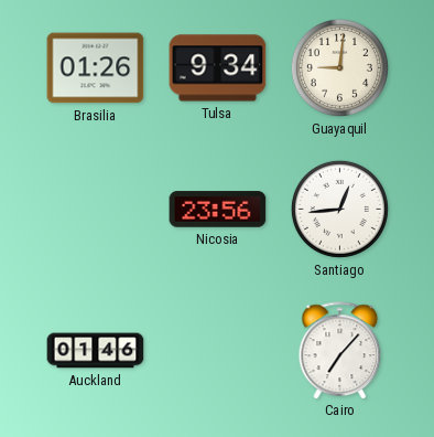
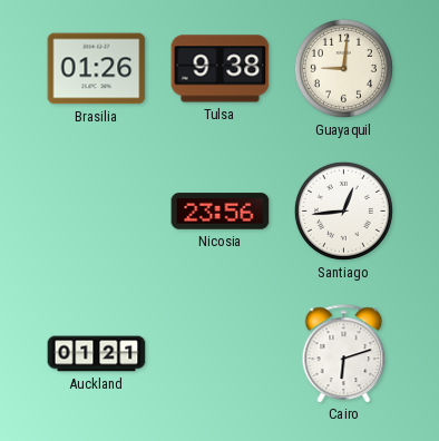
Tulsa: 9:34 -> 9:38 (221, 69)
Auckland: 01:46 -> 01:21 (97, 354)
Cairo: 7:07 -> 6:12 (344, 353)
